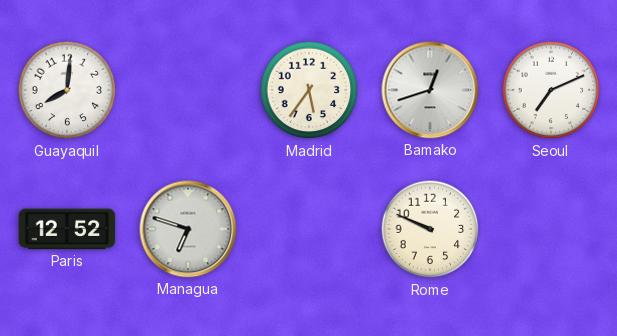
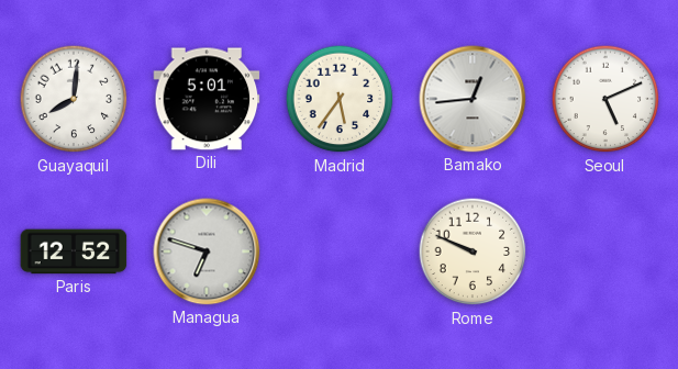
Dili: none -> 5:01 (207, 99)
Bamako: 12:42 -> 12:44 (473, 99)
Seoul: 7:11 -> 5:11 (605, 99)
